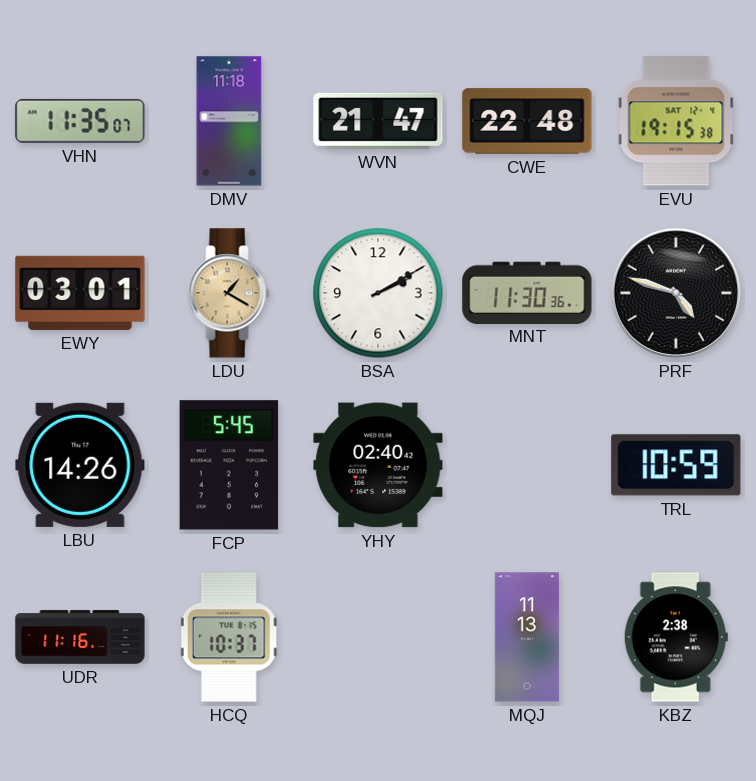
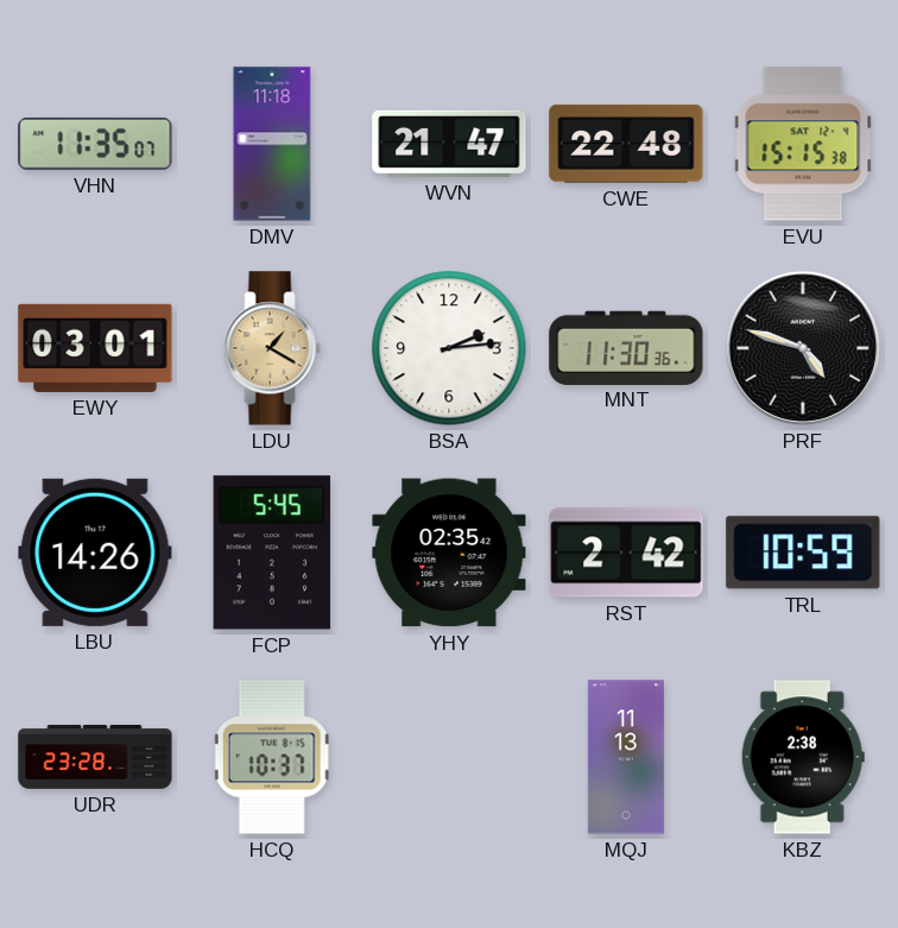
EVU: 19:15 -> 15:15 (803, 144)
BSA: 2:10 -> 2:14 (449, 348)
YHY: 02:40 -> 02:35 (449, 553)
RST: none -> 2:42 (626, 553)
UDR: 11:16 -> 23:28 (95, 757)
